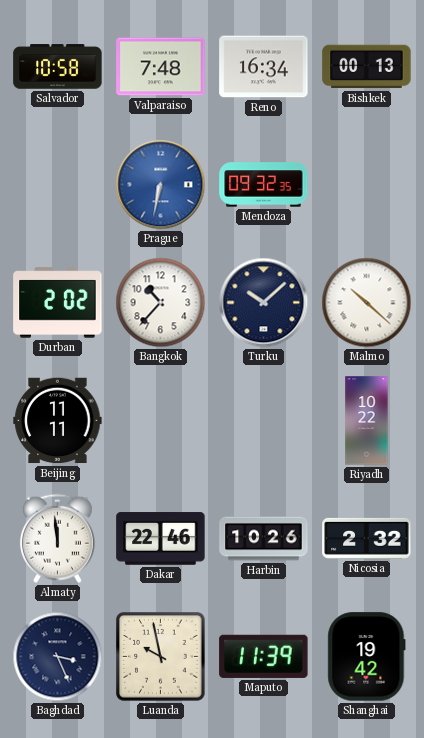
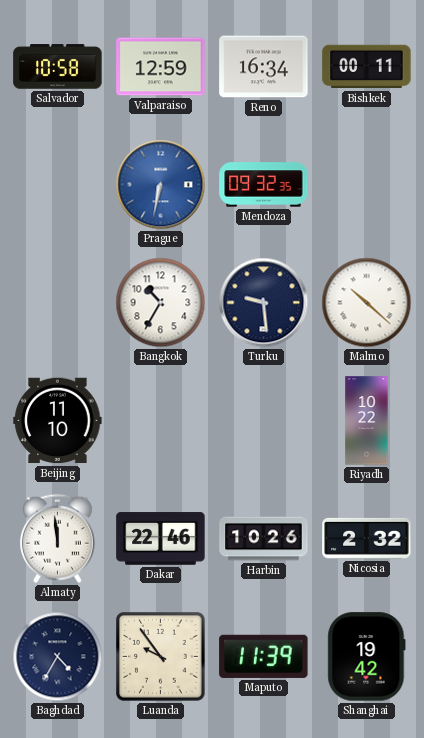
Valparaiso: 7:48 -> 12:59 (161, 67)
Bishkek: 00:13 -> 00:11 (367, 67)
Durban: 2:02 -> none (58, 303)
Bangkok: 10:37 -> 10:35 (161, 303)
Turku: 10:08 -> 9:29 (264, 303)
Beijing: 11:11 -> 11:10 (58, 421)
Baghdad: 3:26 -> 4:35 (58, 657)
Luanda: 9:58 -> 9:54 (161, 657)
